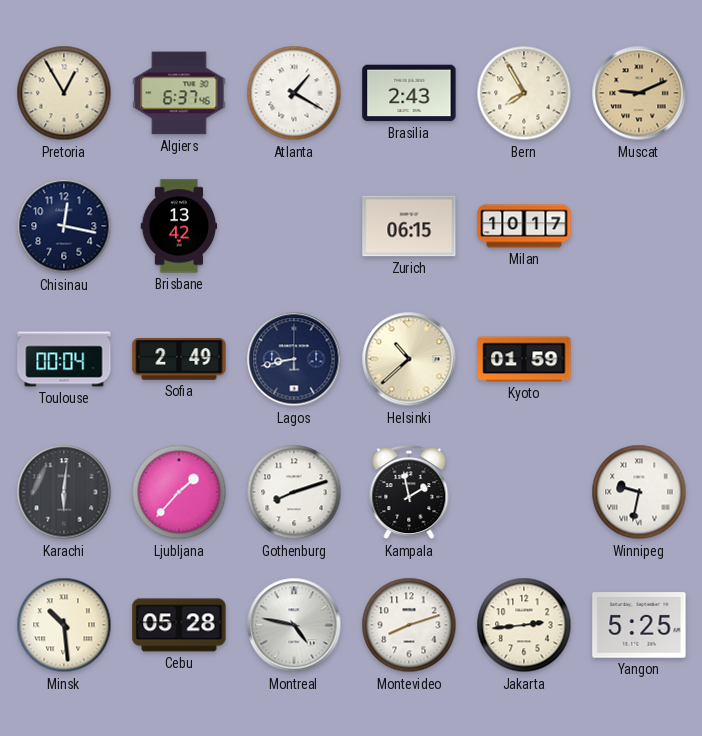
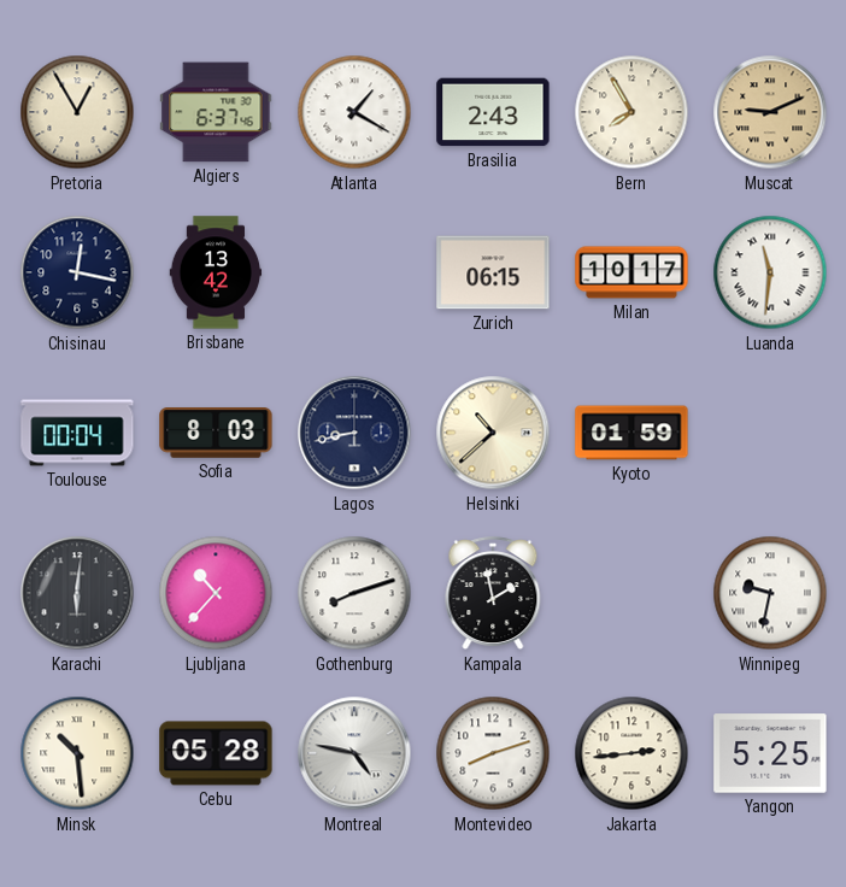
Luanda: none -> 11:31 (770, 272)
Sofia: 2:49 -> 8:03 (216, 434)
Ljubljana: 1:37 -> 10:37 (216, 593)
